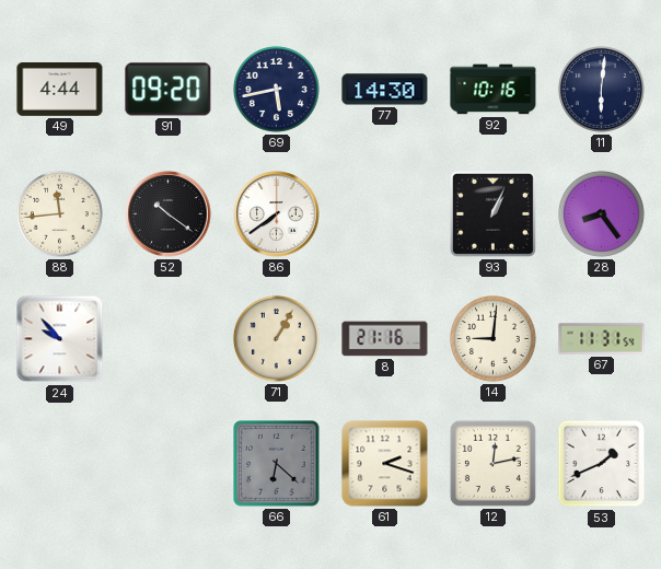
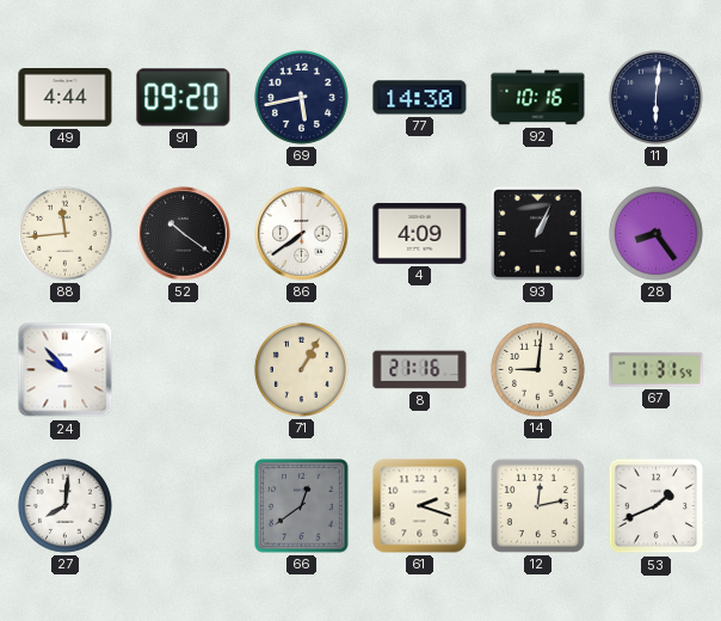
4: none -> 4:09 (420, 233)
27: none -> 8:01 (64, 505)
66: 6:22 -> 12:39 (302, 506)
